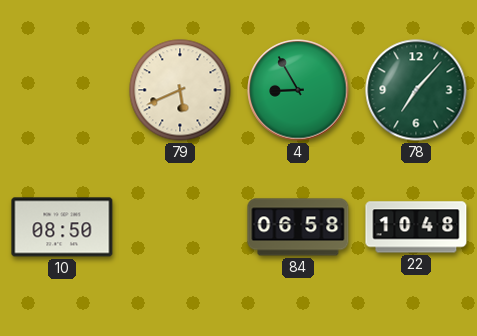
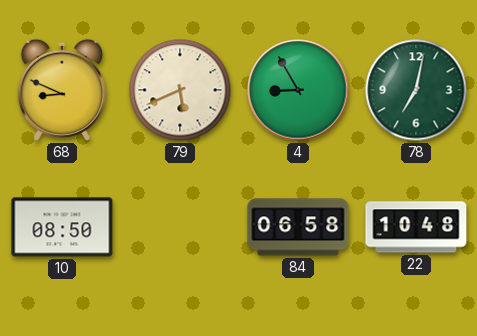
68: none -> 8:49 (62, 90)
78: 7:07 -> 7:02 (416, 90)
